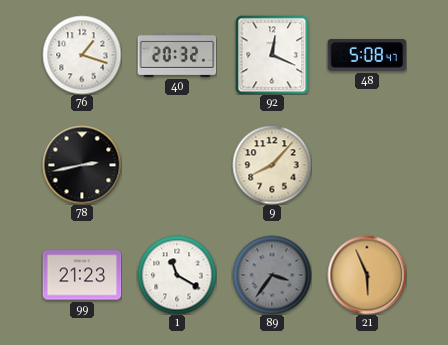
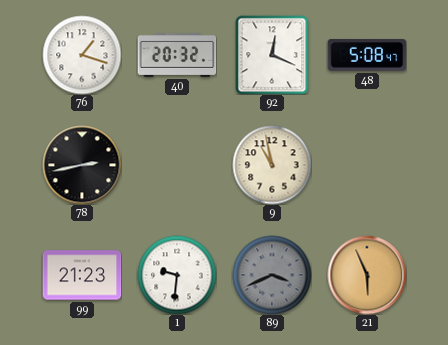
9: 8:07 -> 10:58 (272, 165)
1: 11:20 -> 9:31 (177, 275)
89: 3:36 -> 3:41 (272, 275)
